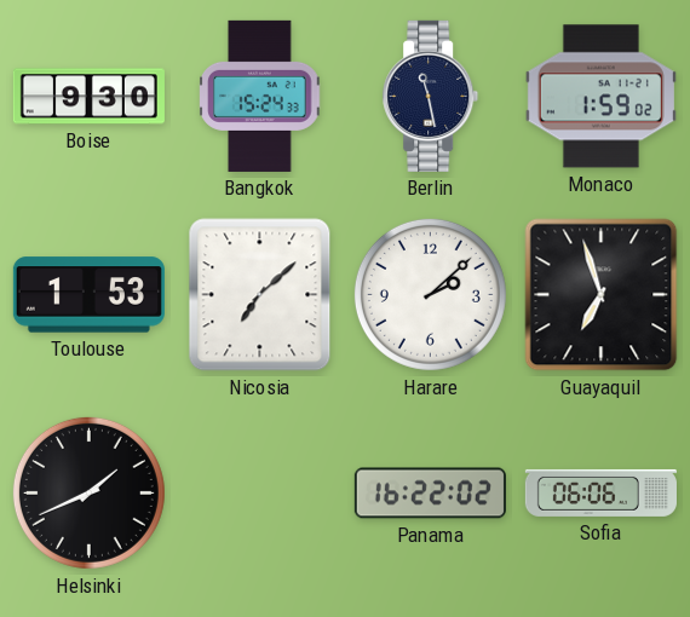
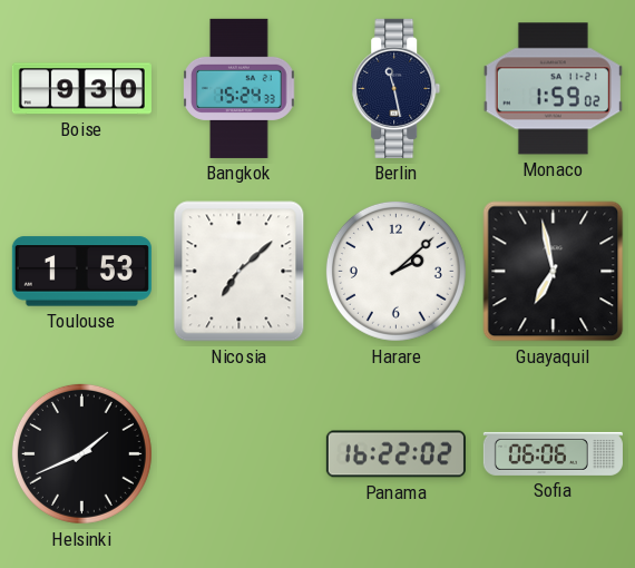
Guayaquil: 6:57 -> 6:58 (554, 272)
